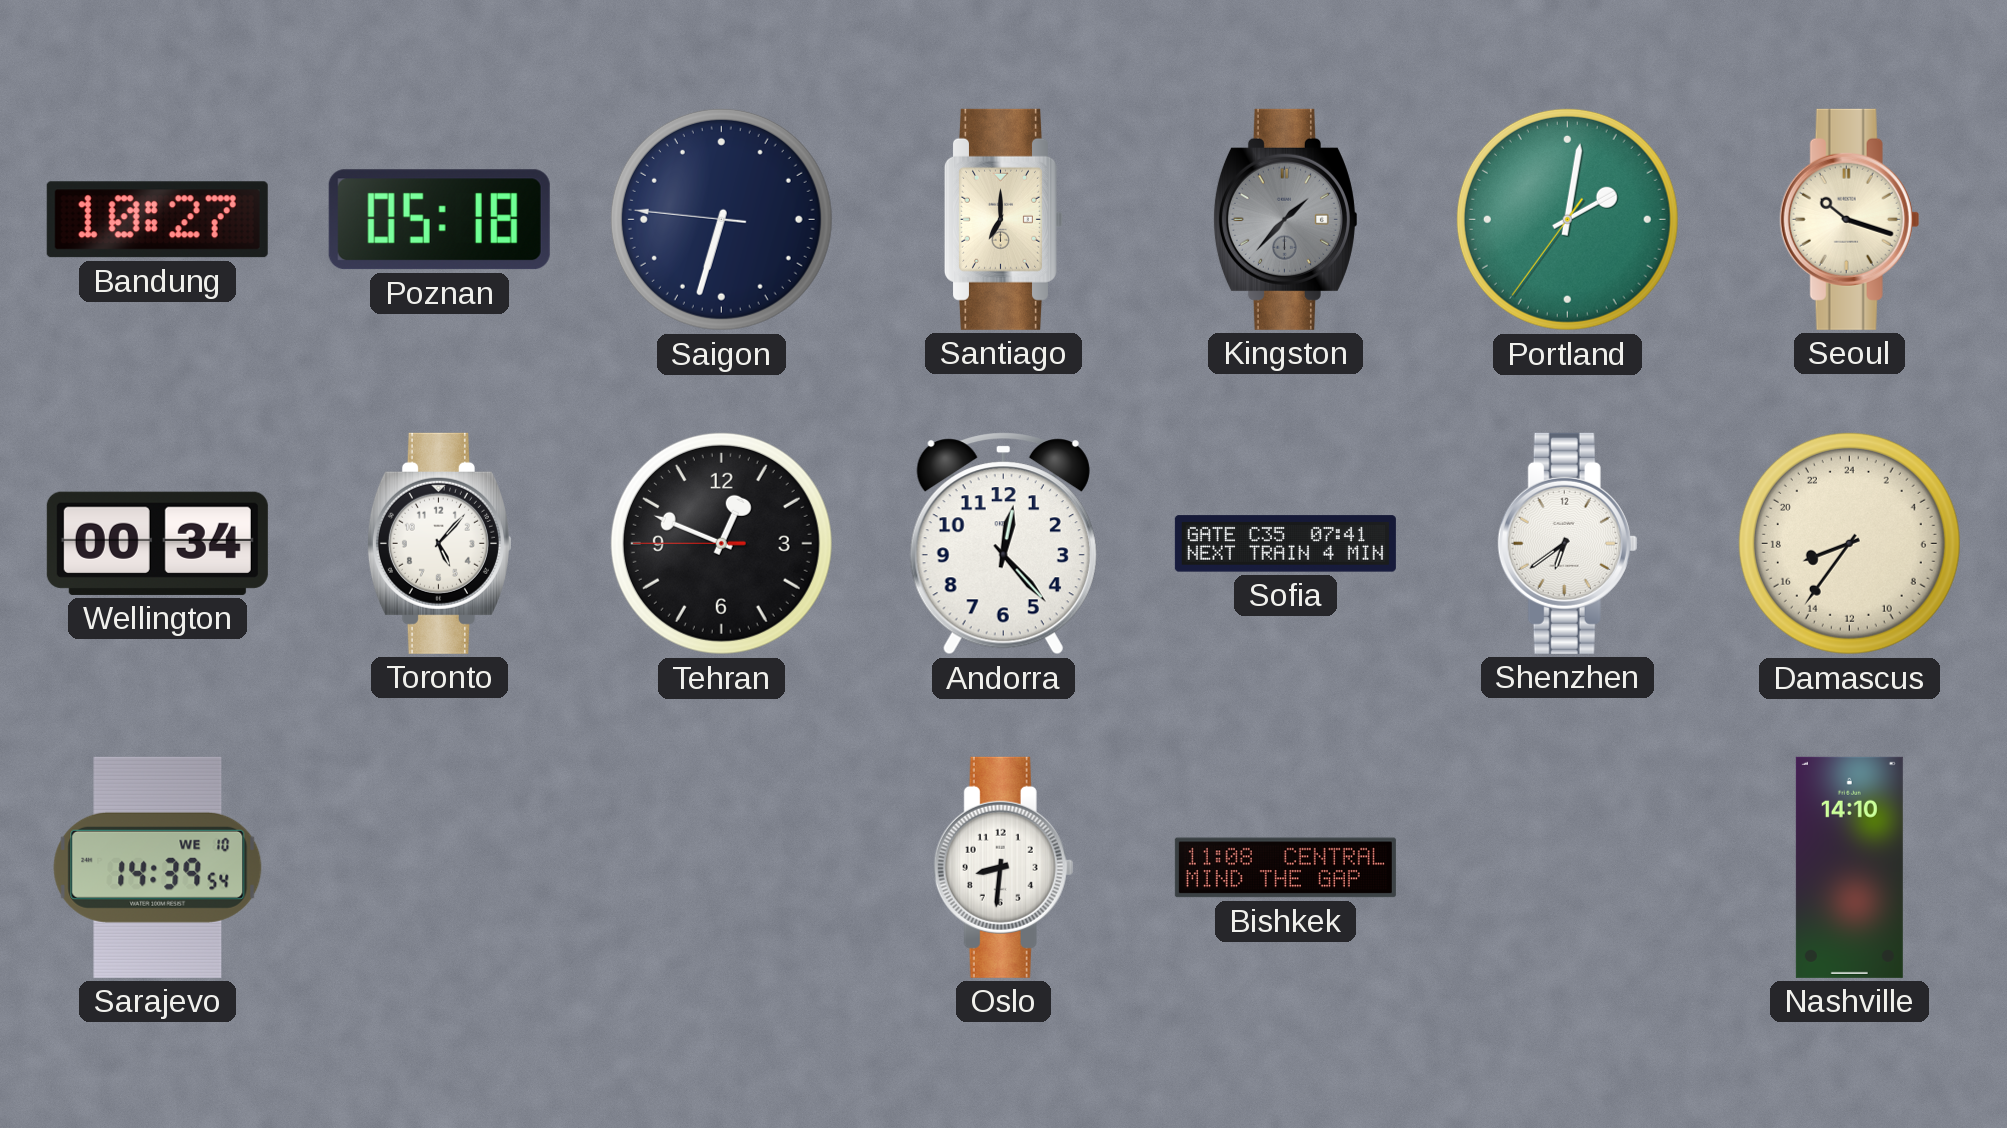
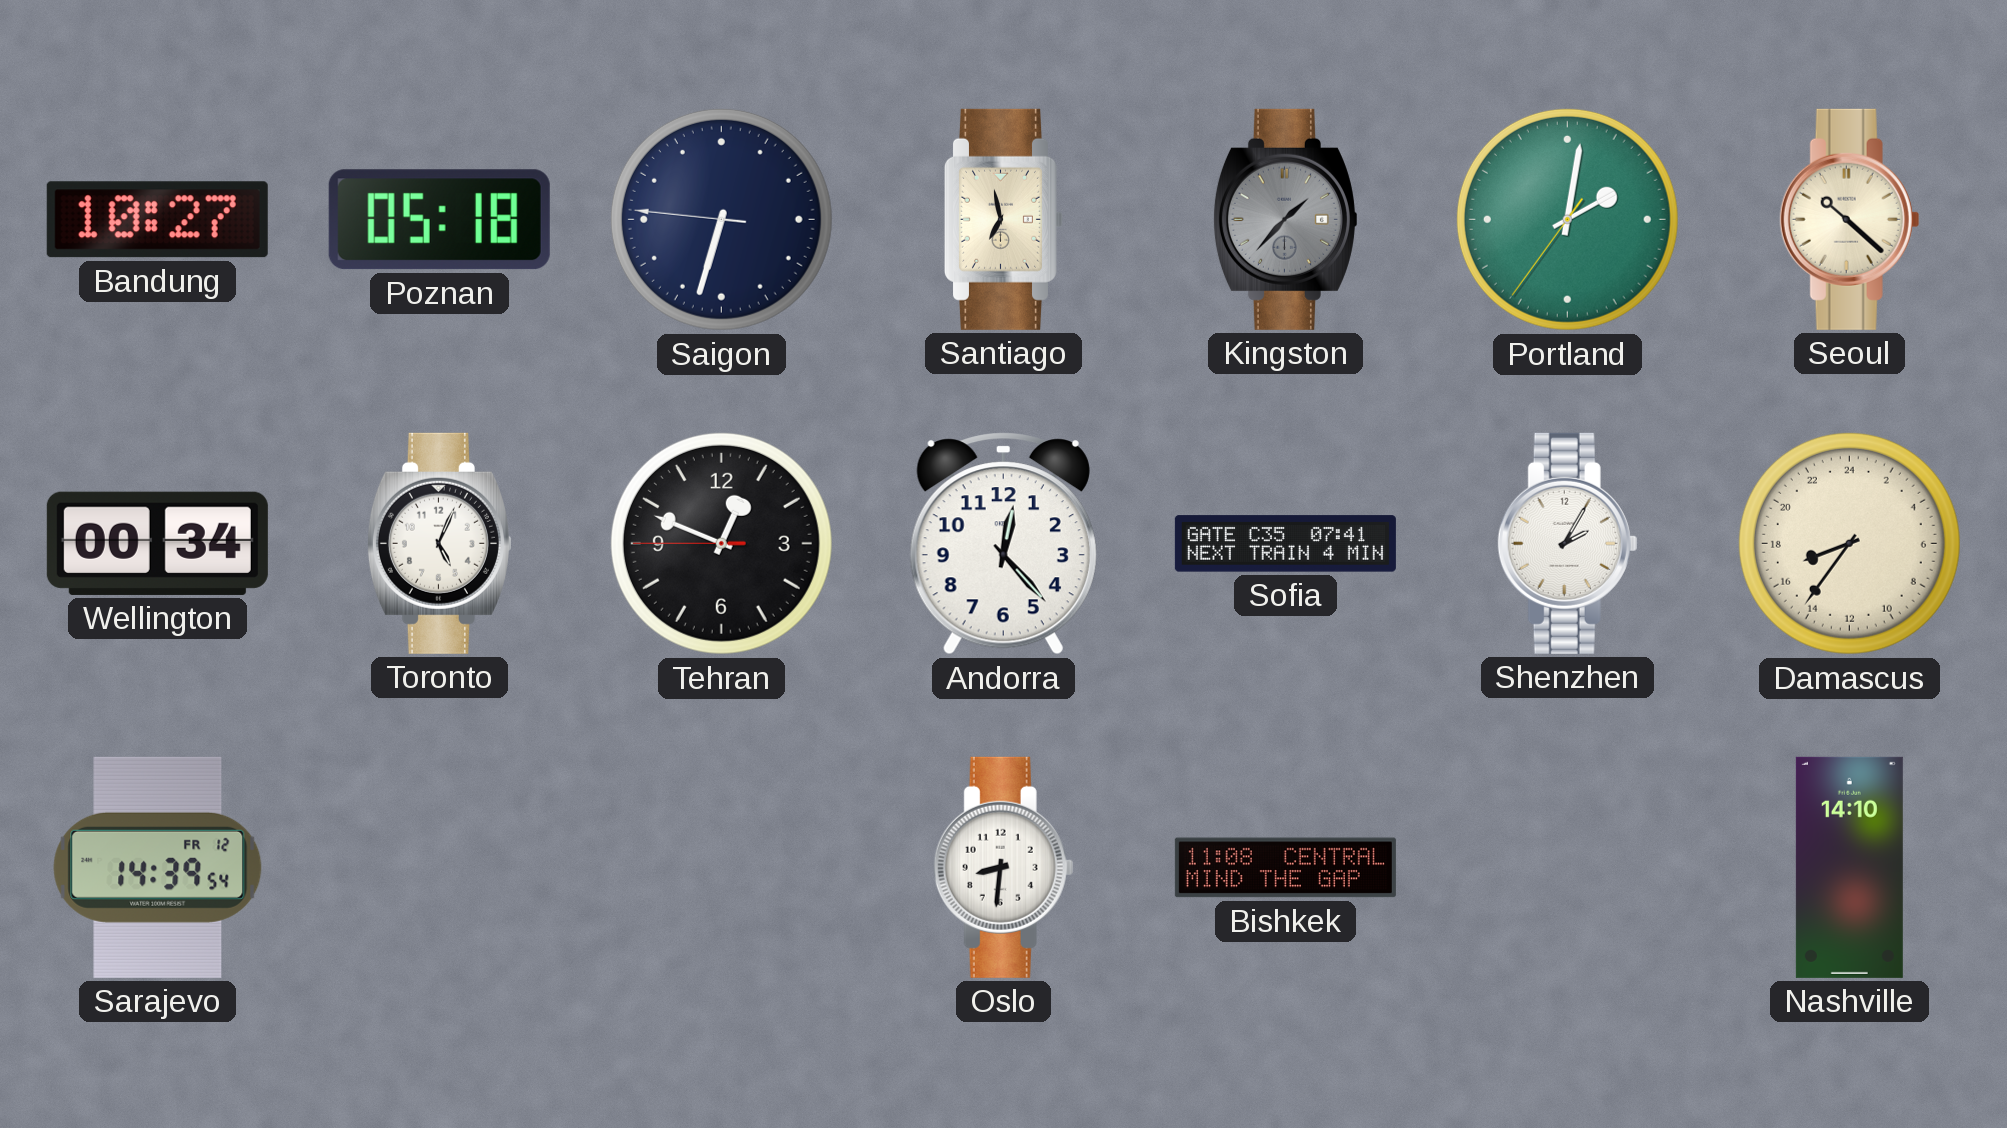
Santiago: 7:00 -> 6:58 (1003, 219)
Seoul: 10:18 -> 10:22 (1850, 219)
Toronto: 5:07 -> 5:04 (439, 543)
Shenzhen: 6:39 -> 2:05 (1568, 543)
Sarajevo date: WE 10 -> FR 12 (158, 867)
